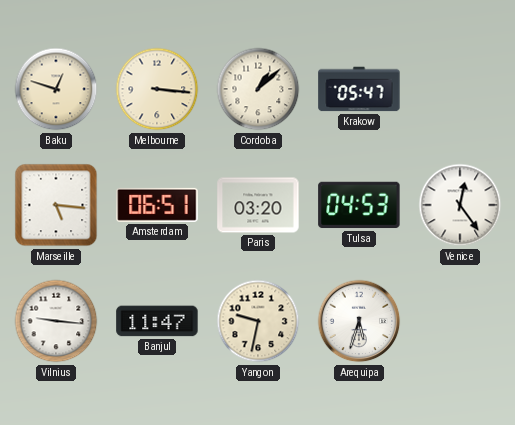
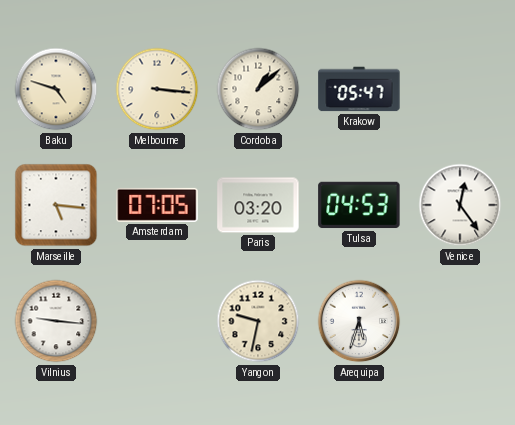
Baku: 12:48 -> 4:48 (56, 89)
Amsterdam: 06:51 -> 07:05 (157, 205)
Banjul: 11:47 -> none (157, 321)
